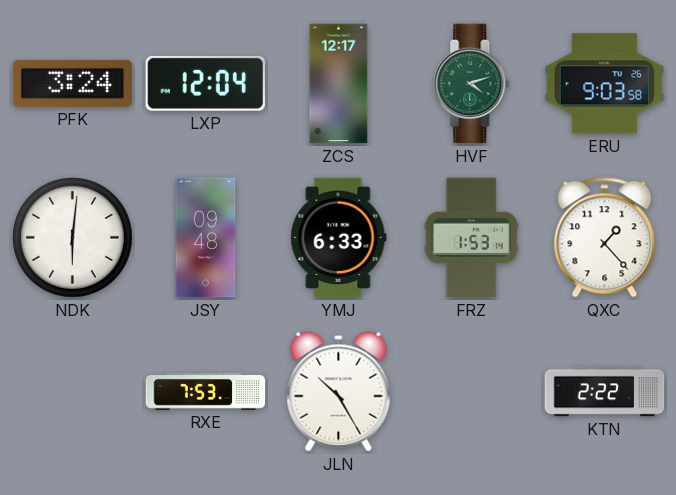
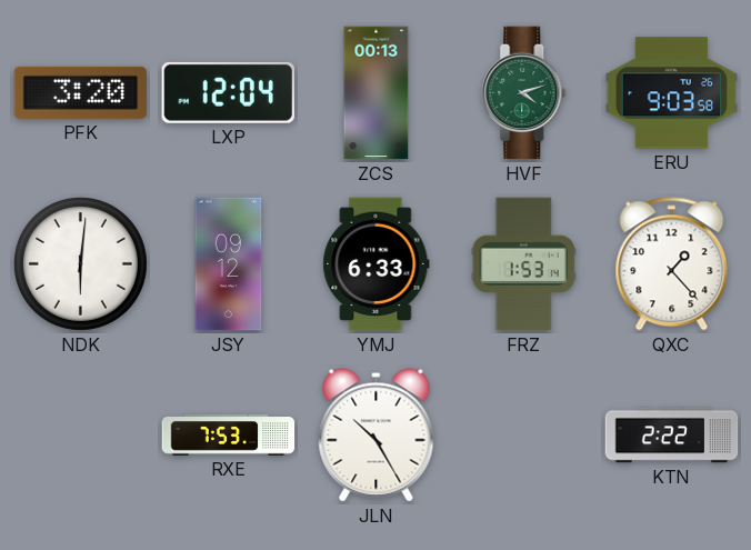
PFK: 3:24 -> 3:20 (81, 92)
ZCS: 12:17 -> 00:13 (377, 93)
JSY: 09:48 -> 09:12 (229, 264)
